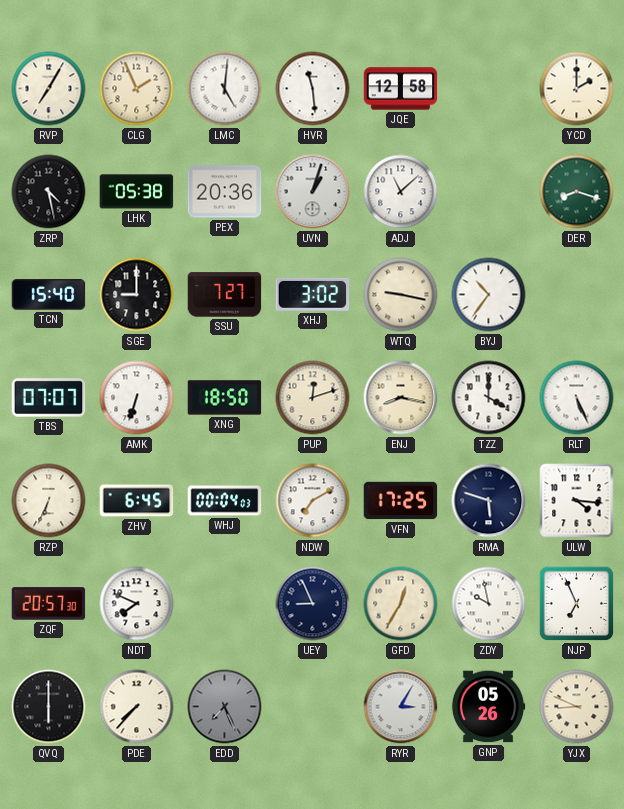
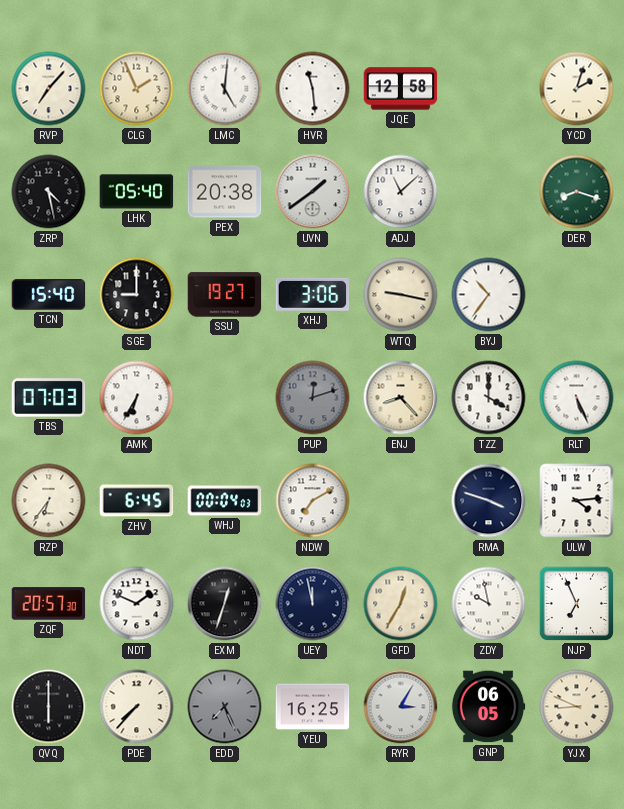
RVP: 7:05 -> 7:07 (49, 89)
YCD: 2:00 -> 2:03 (577, 89)
LHK: 05:38 -> 05:40 (137, 192)
PEX: 20:36 -> 20:38 (225, 192)
UVN: 1:03 -> 1:39 (313, 192)
SSU: 7:27 -> 19:27 (225, 295)
XHJ: 3:02 -> 3:06 (313, 294)
TBS: 07:07 -> 07:03 (49, 398)
AMK: 6:33 -> 6:35 (137, 398)
XNG: 18:50 -> none (225, 398)
PUP dial: cream -> grey (313, 398)
ENJ: 8:17 -> 8:23 (401, 398)
RZP: 6:34 -> 6:36 (49, 501)
VFN: 17:25 -> none (401, 501)
RMA: 5:48 -> 3:48 (489, 501)
ULW: 4:16 -> 4:14 (577, 501)
NDT: 7:49 -> 1:49 (137, 604)
EXM: none -> 12:33 (225, 604)
UEY: 8:56 -> 11:58 (313, 604)
YEU: none -> 16:25 (313, 707)
GNP: 05:26 -> 06:05 (488, 707)
